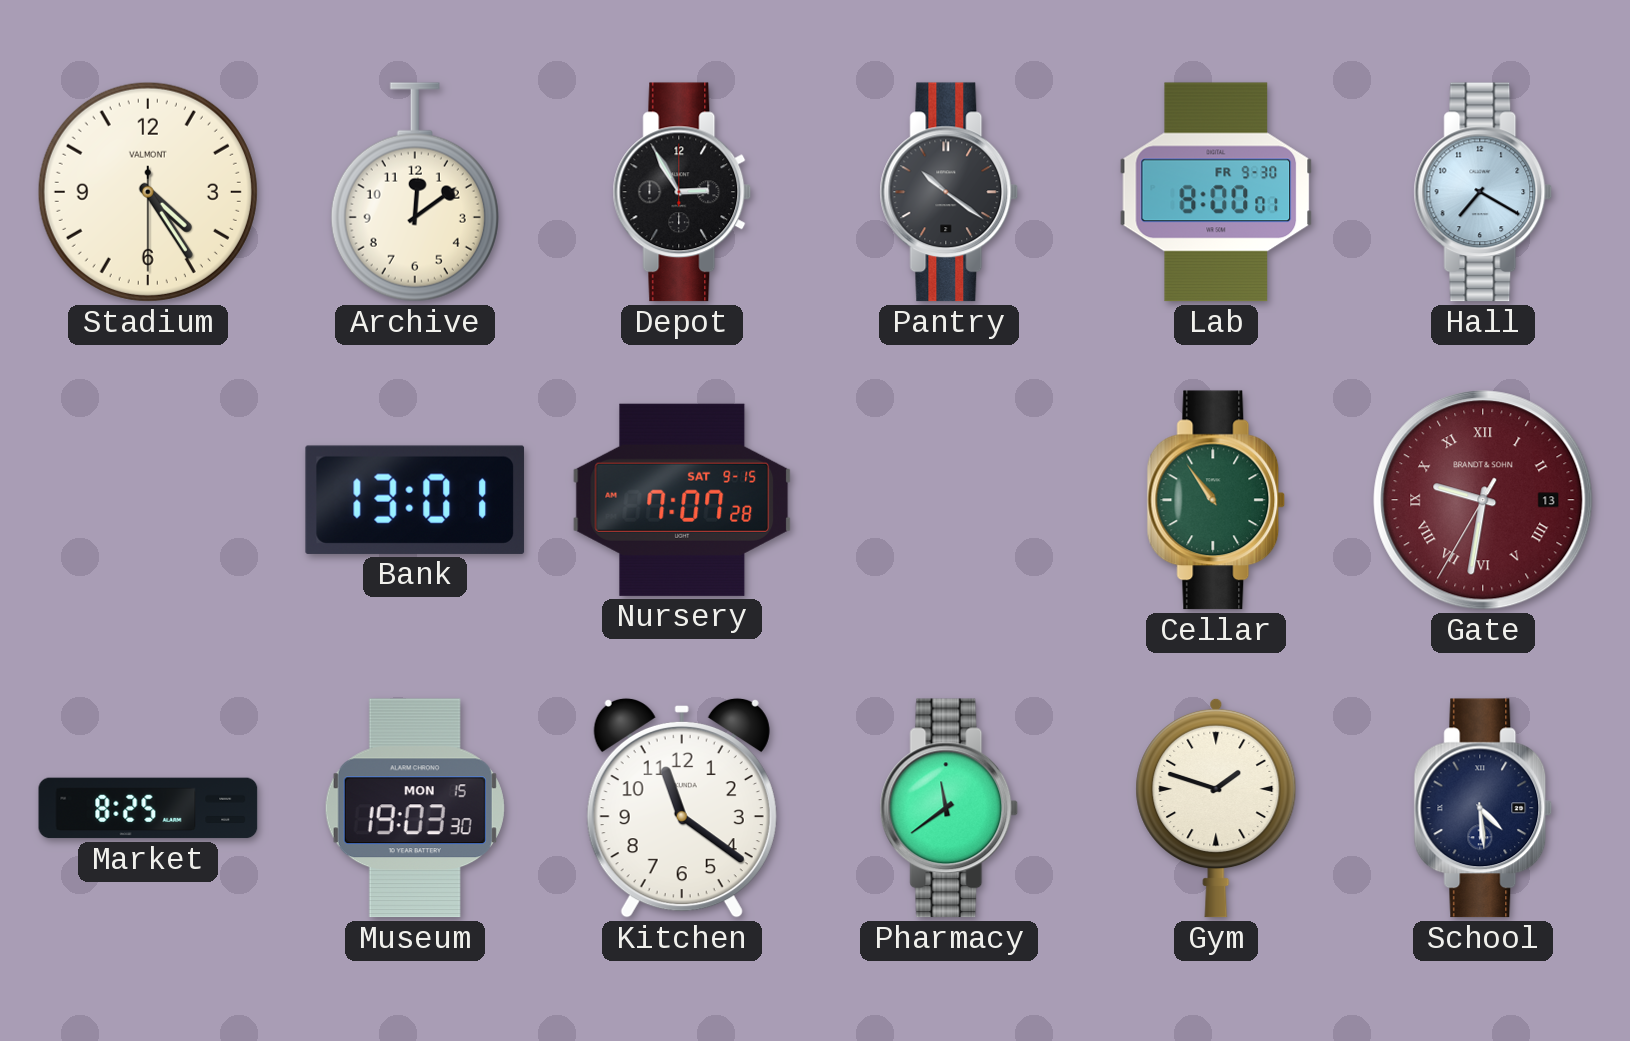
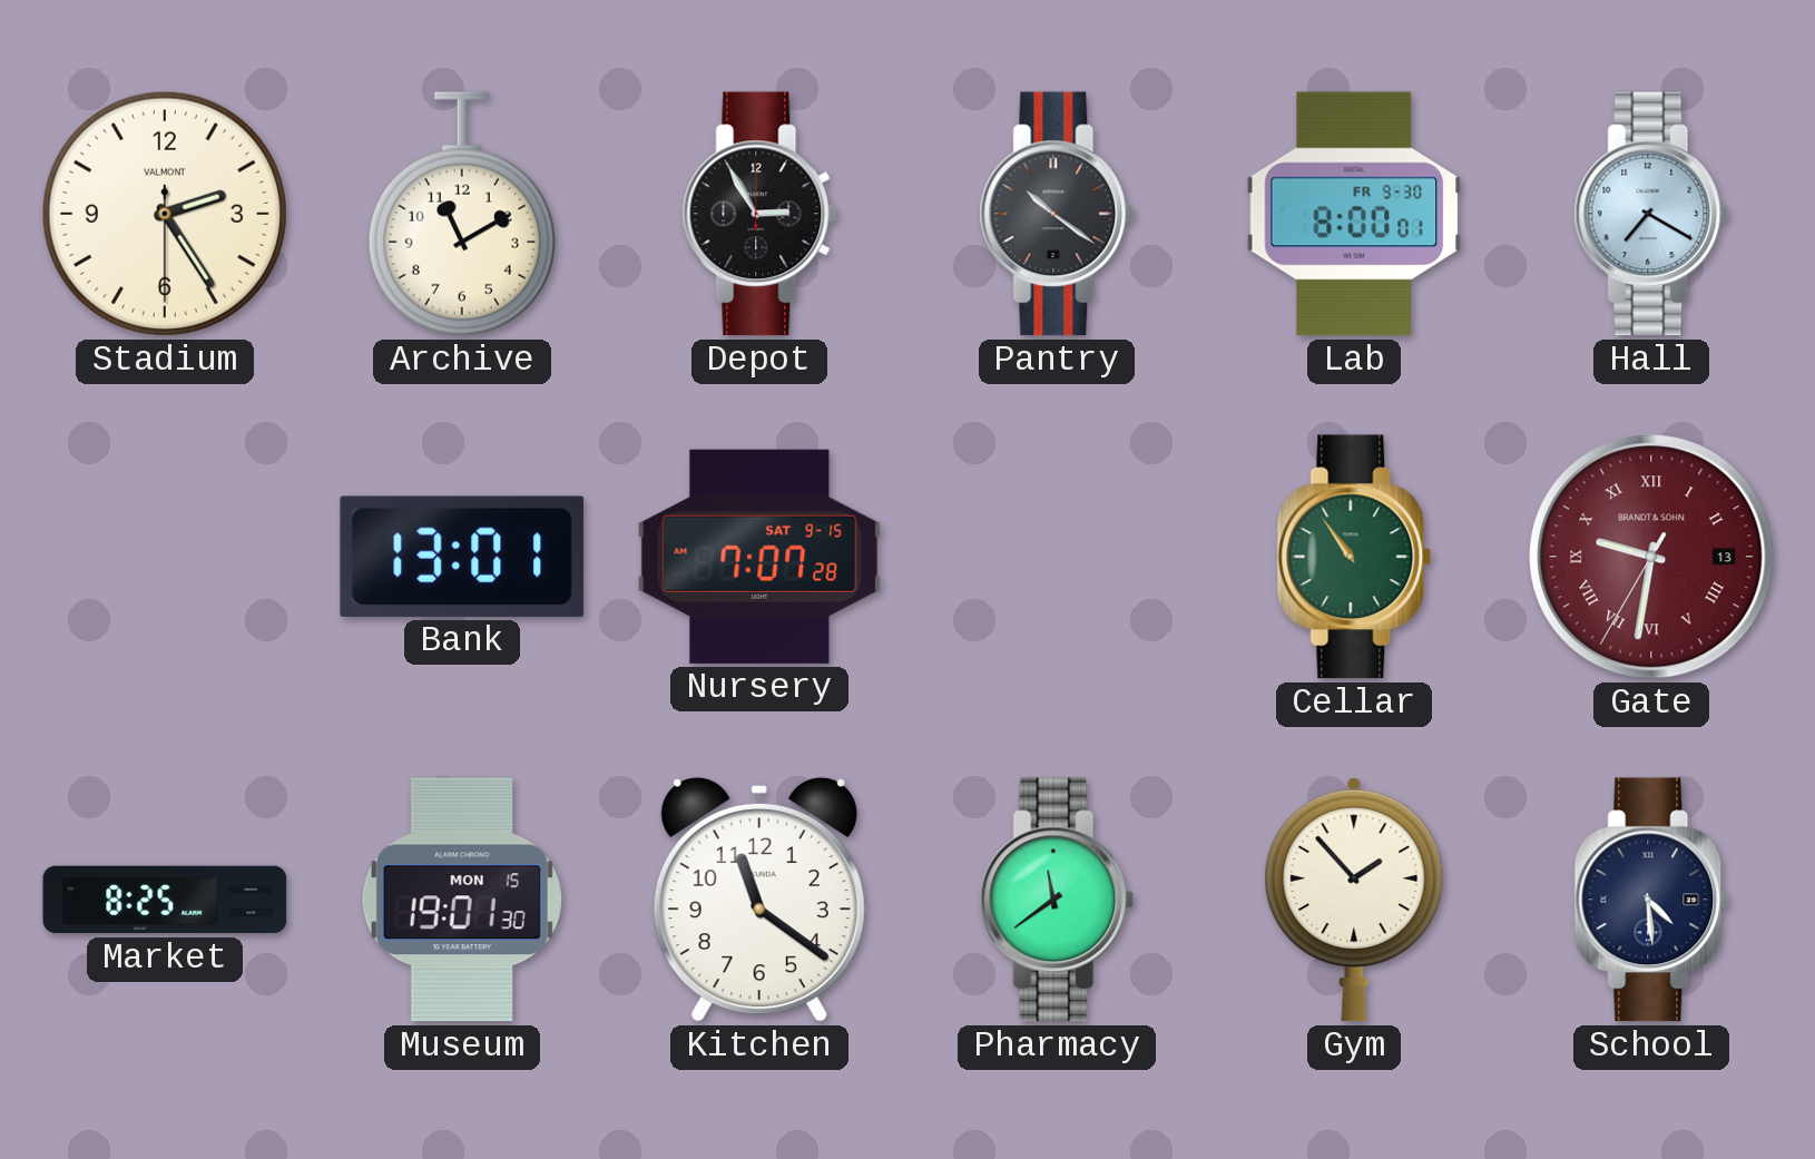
Stadium: 4:24 -> 2:24 (165, 214)
Archive: 12:09 -> 11:10 (462, 214)
Museum: 19:03 -> 19:01 (462, 900)
Gym: 1:48 -> 1:53 (1354, 900)
